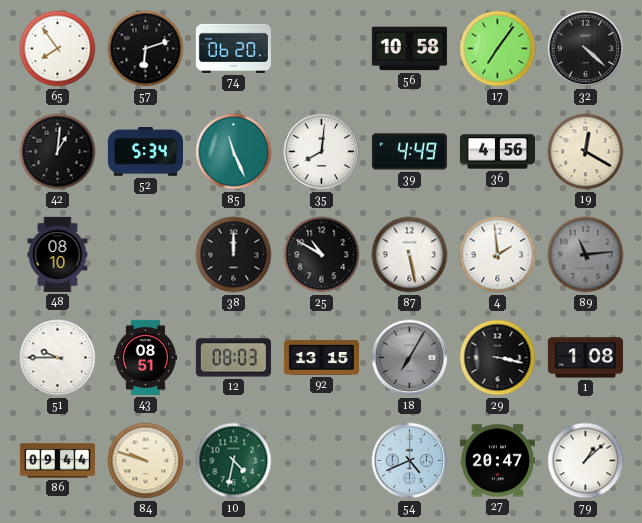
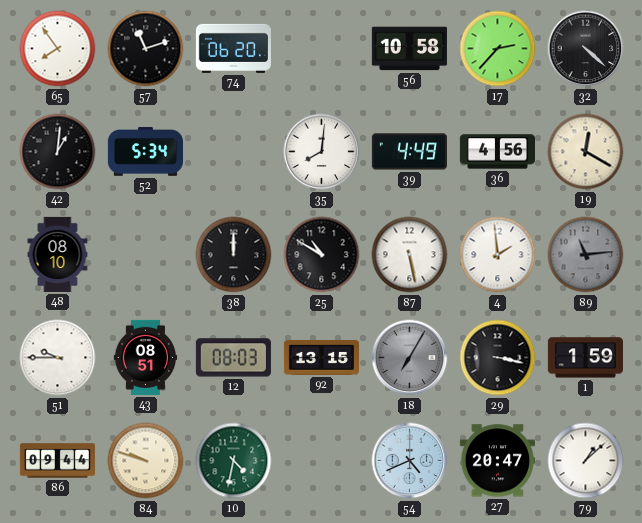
57: 6:12 -> 11:12 (146, 49)
17: 7:06 -> 2:37 (498, 49)
85: 11:26 -> none (234, 152)
1: 1:08 -> 1:59 (585, 358)
